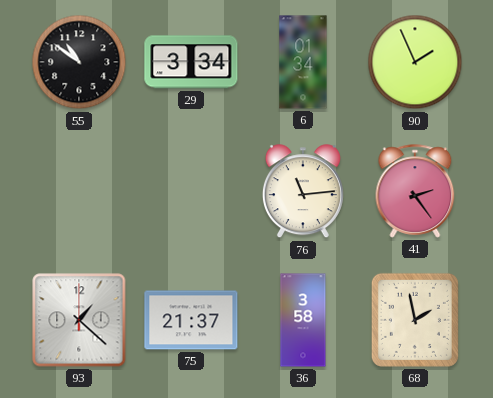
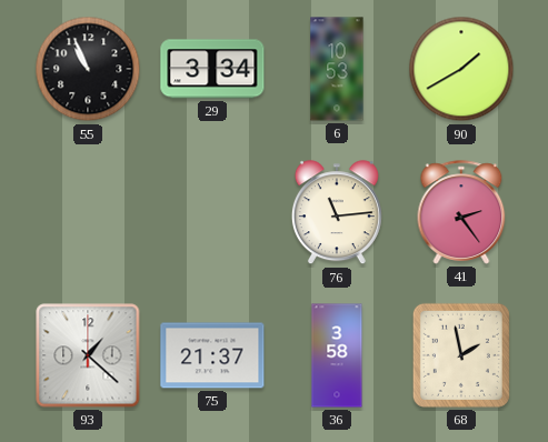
55: 10:51 -> 10:56 (88, 69)
6: 01:34 -> 10:53 (337, 69)
90: 1:56 -> 1:40 (461, 69)
